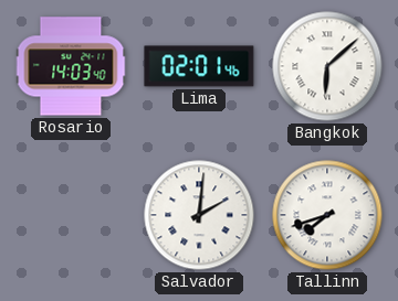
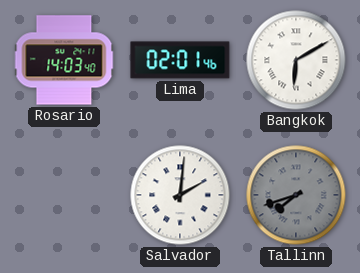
Bangkok: 6:08 -> 6:10 (296, 60)
Tallinn dial: white -> grey (296, 195)
